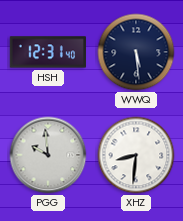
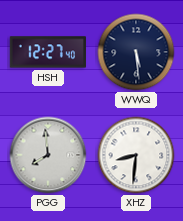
HSH: 12:31 -> 12:27 (48, 52)
PGG: 9:59 -> 7:59 (48, 155)
